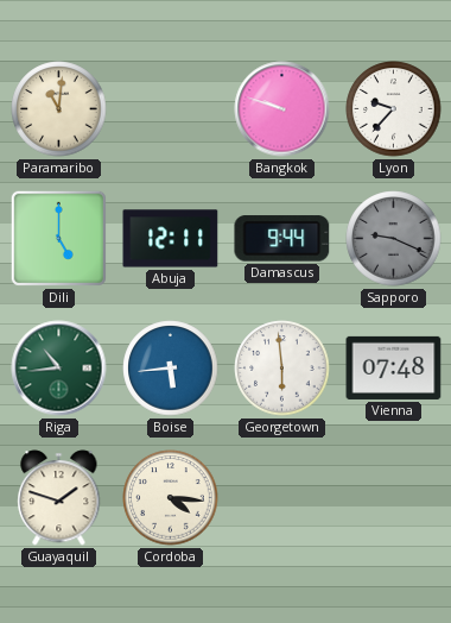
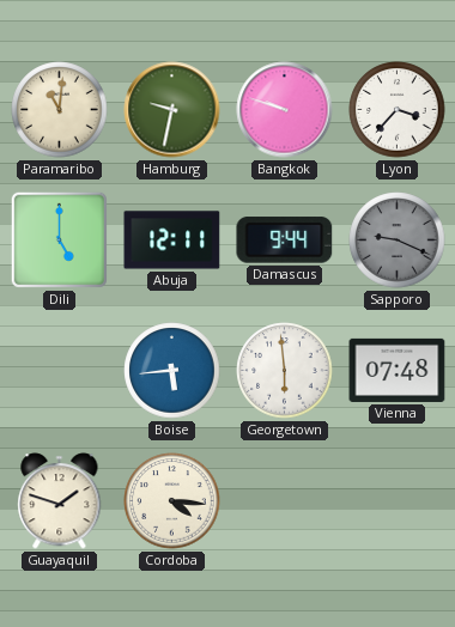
Hamburg: none -> 9:32 (172, 110)
Lyon: 9:37 -> 3:37 (398, 110)
Riga: 10:44 -> none (59, 369)
